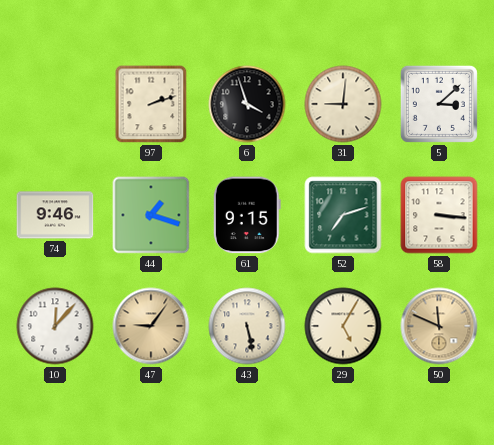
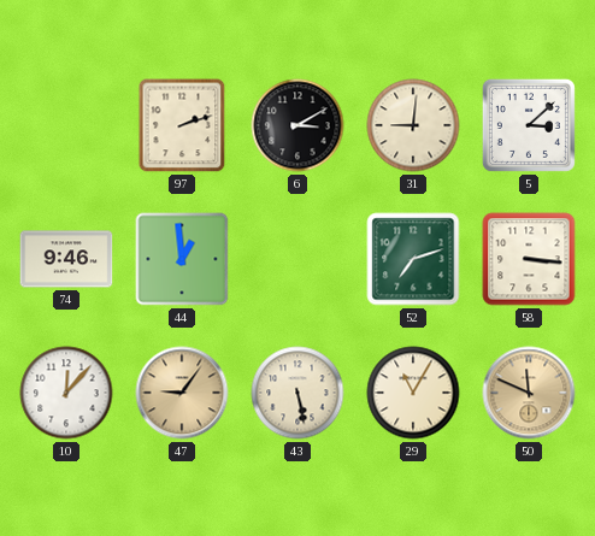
6: 3:57 -> 3:10 (297, 125)
44: 1:18 -> 12:59 (182, 259)
61: 9:15 -> none (247, 215)
29: 5:05 -> 11:05 (413, 393)
